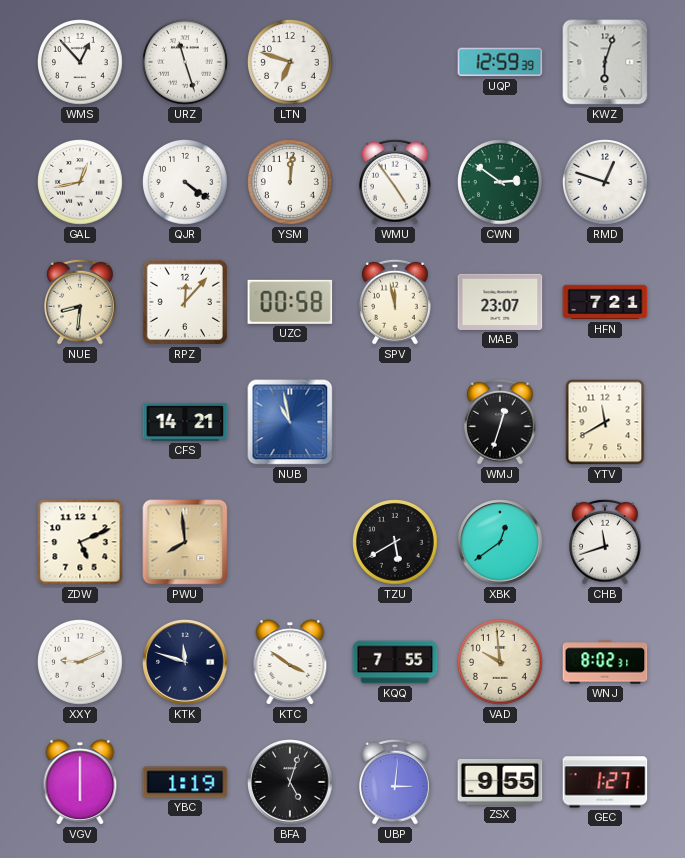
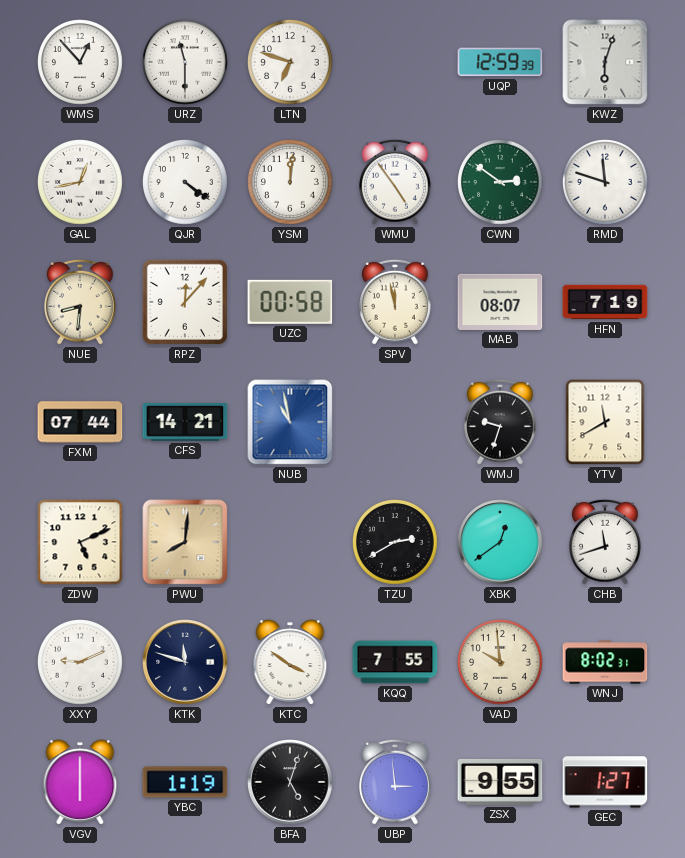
URZ: 11:27 -> 11:30 (186, 63)
RMD: 12:48 -> 11:48 (606, 183)
MAB: 23:07 -> 08:07 (500, 302)
HFN: 7:21 -> 7:19 (605, 302)
FXM: none -> 07:44 (80, 422)
WMJ: 12:33 -> 9:33 (501, 422)
PWU: 7:59 -> 8:01 (185, 542)
TZU: 5:40 -> 2:40 (396, 543)
UBP: 3:01 -> 2:59 (396, 782)
